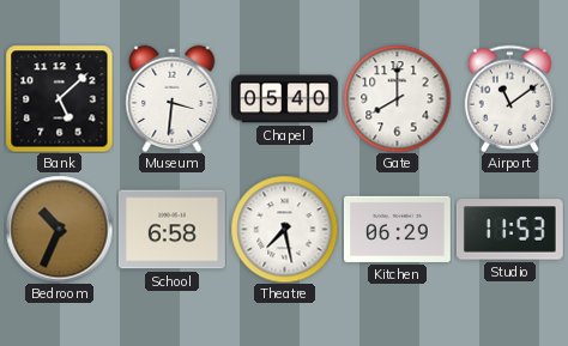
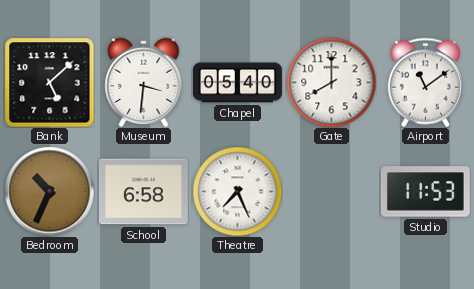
Theatre: 7:28 -> 7:26 (237, 191)
Kitchen: 06:29 -> none (397, 229)
